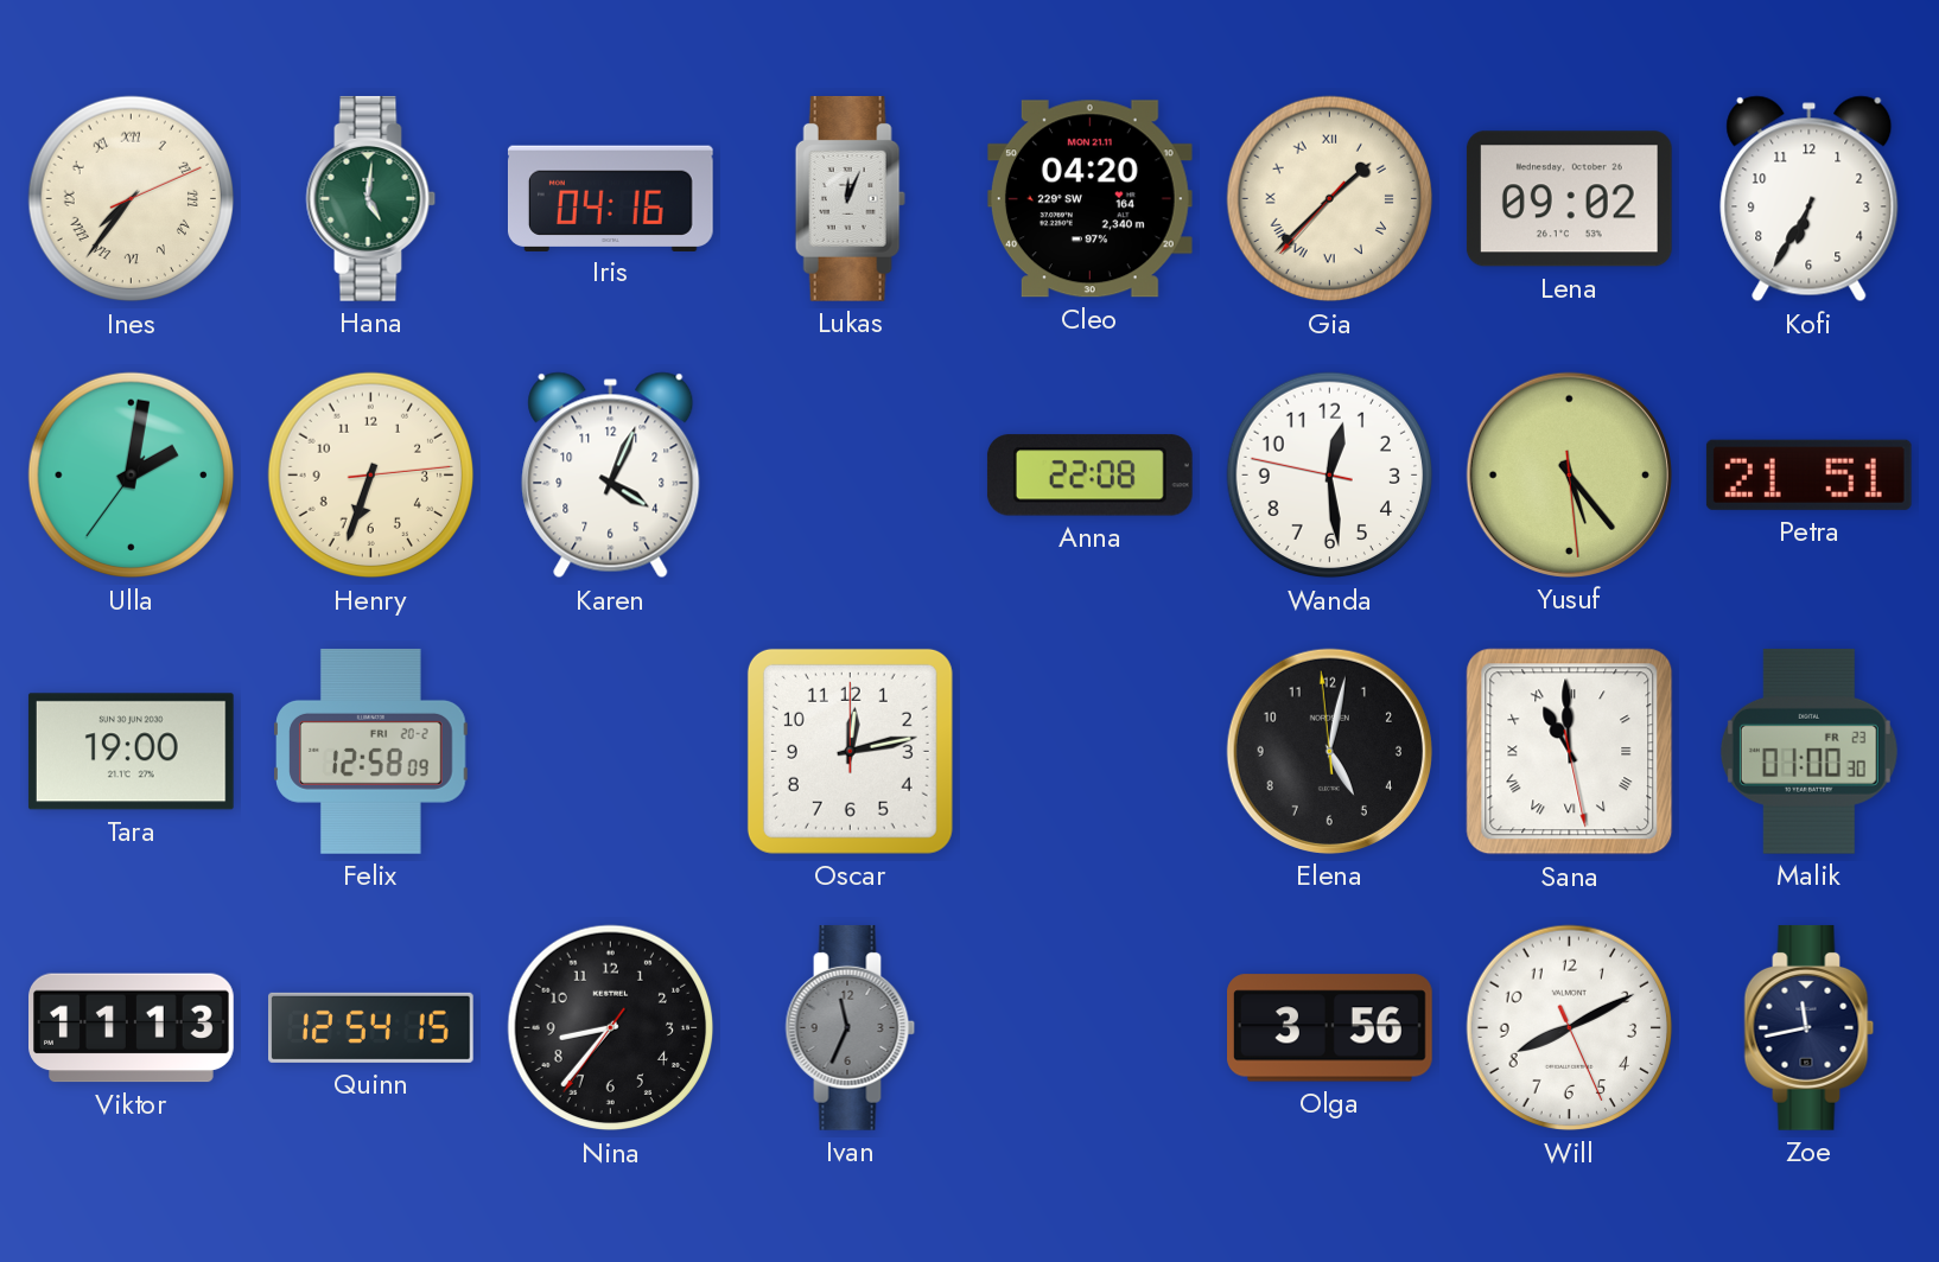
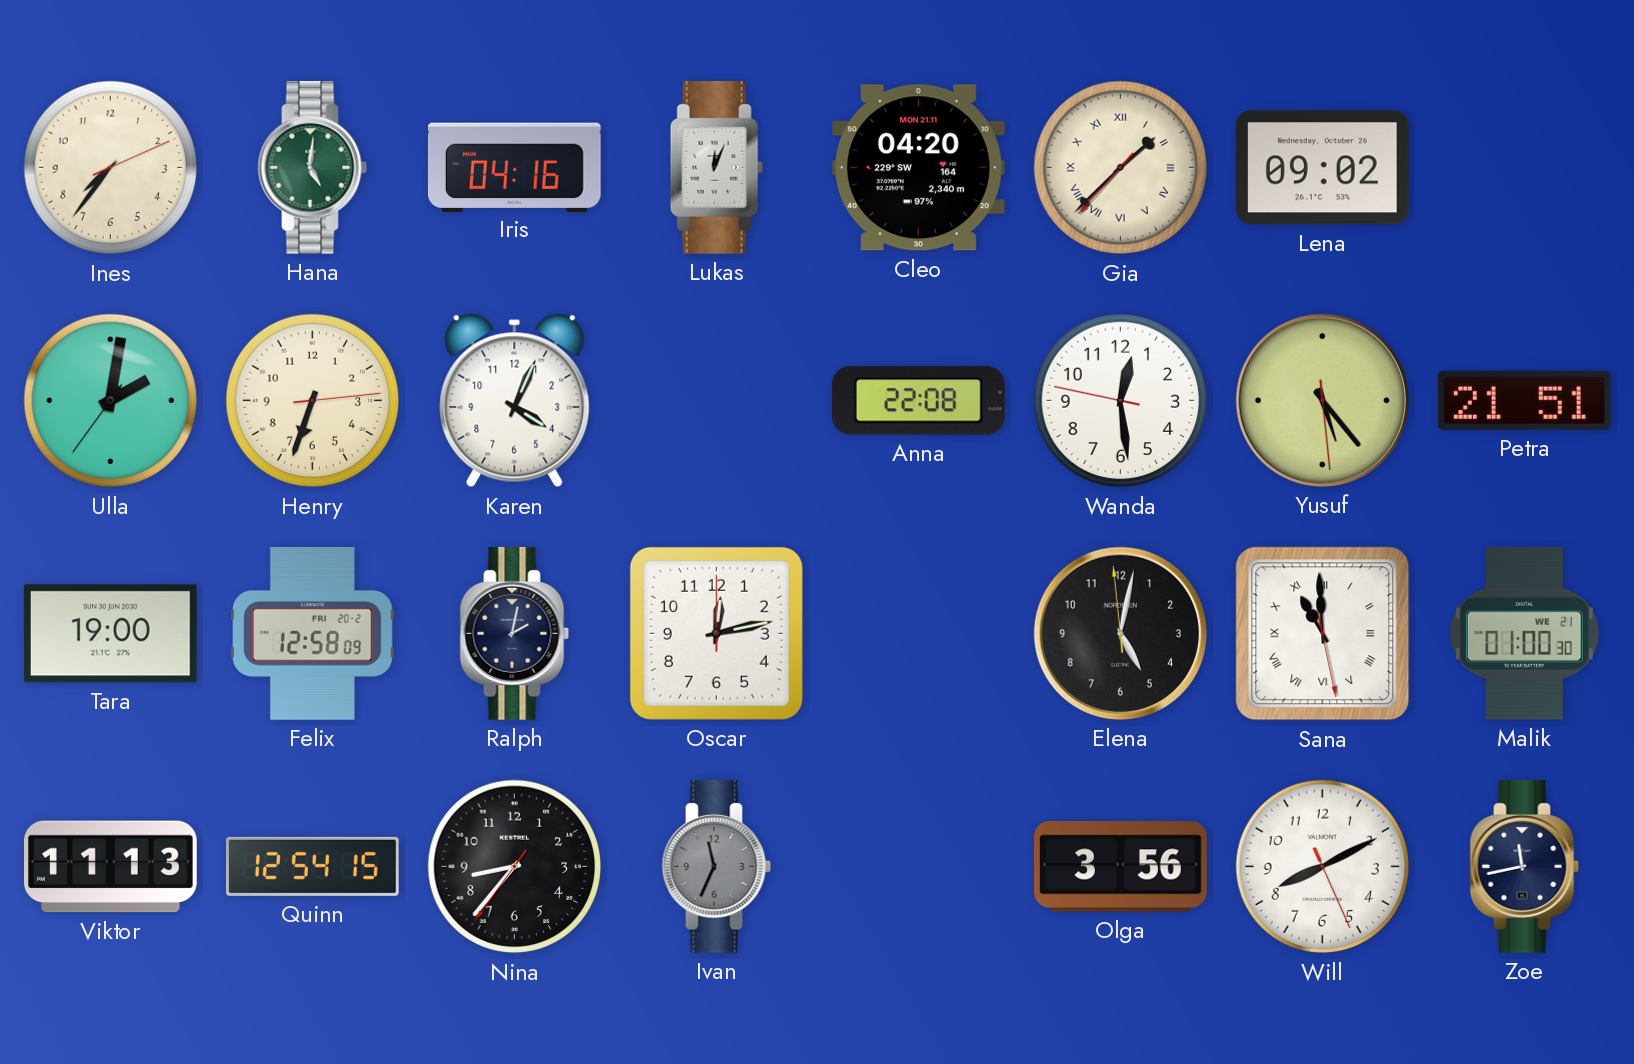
Ines numerals: Roman -> Arabic (111, 168)
Kofi: 6:35 -> none (1810, 199)
Ralph: none -> 2:02 (515, 633)
Malik date: FR 23 -> WE 21 (1524, 633)
